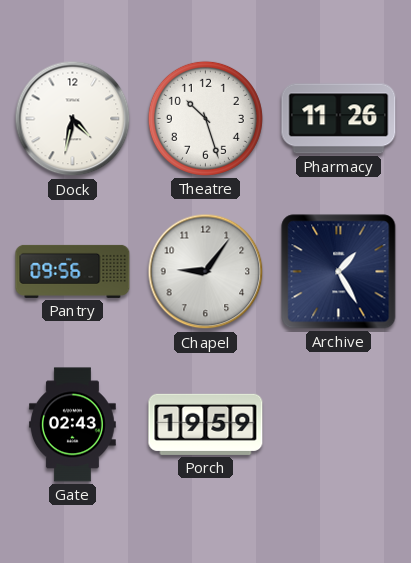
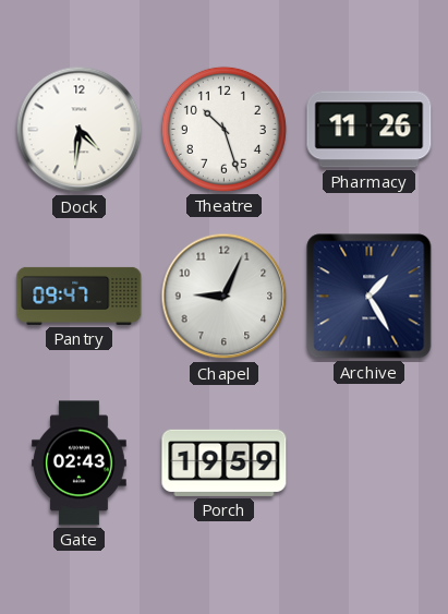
Dock: 4:32 -> 4:31 (80, 130)
Pantry: 09:56 -> 09:47 (80, 296)
Chapel: 9:06 -> 9:04 (225, 297)
